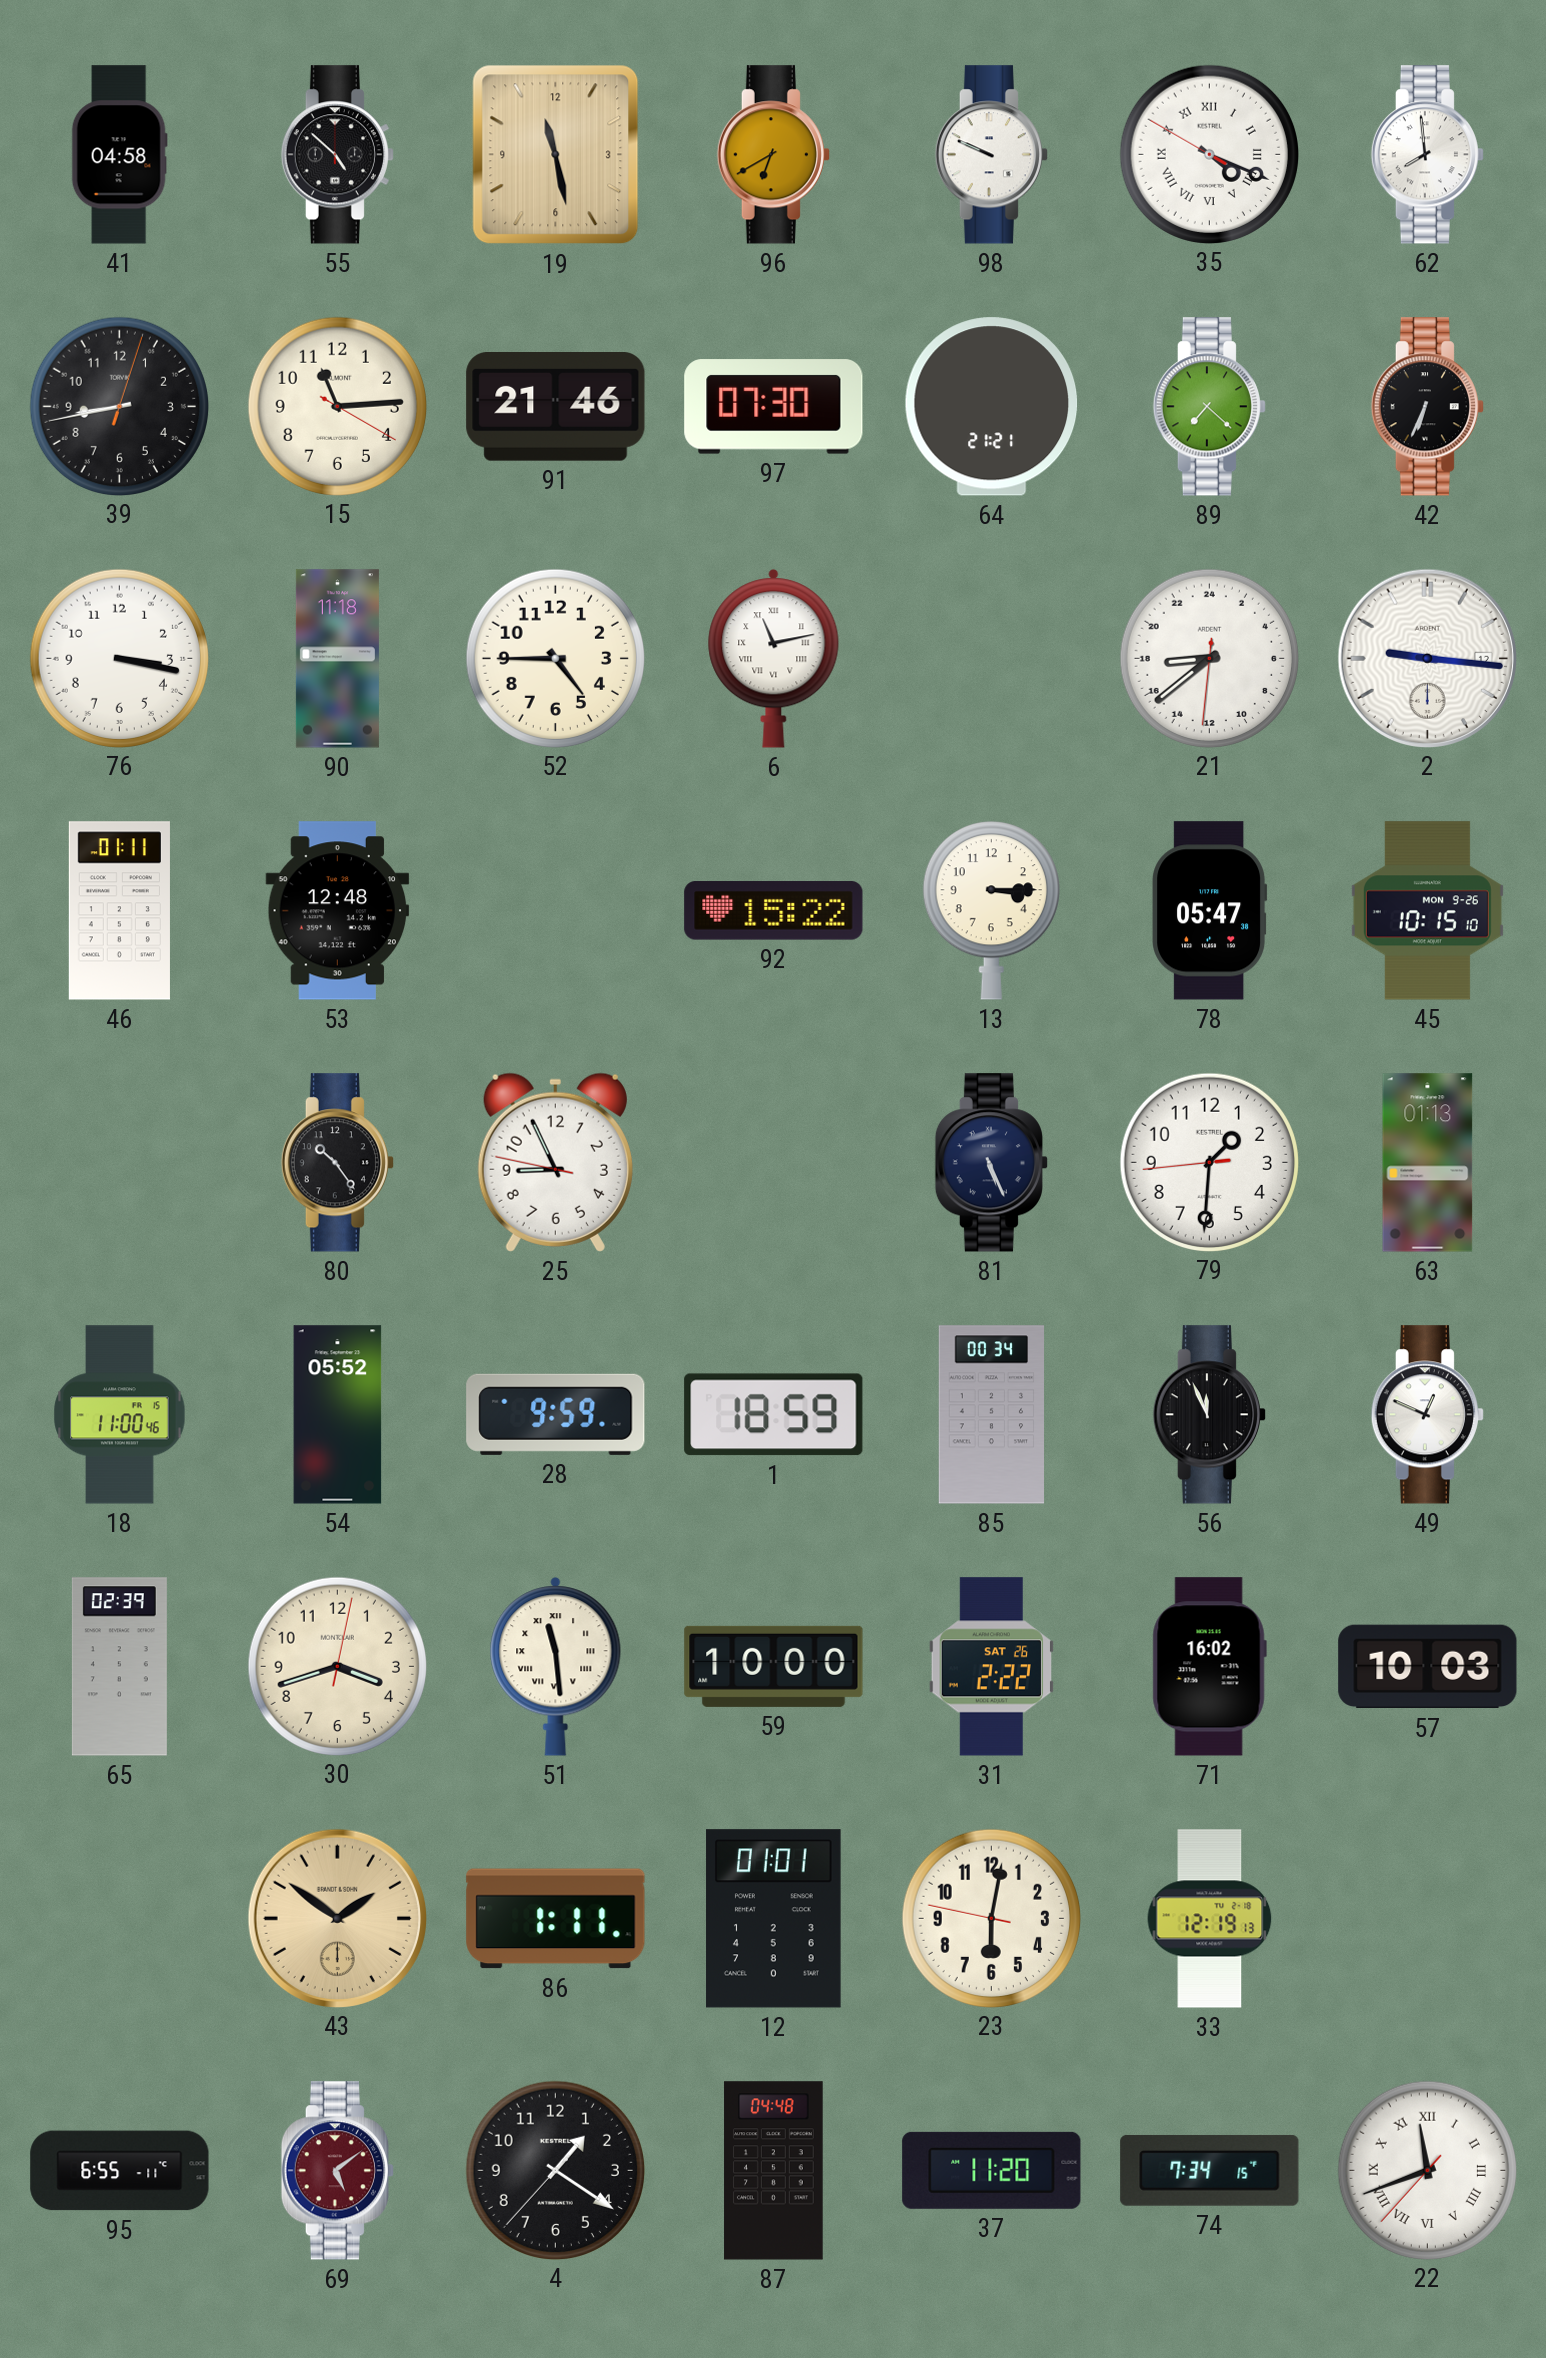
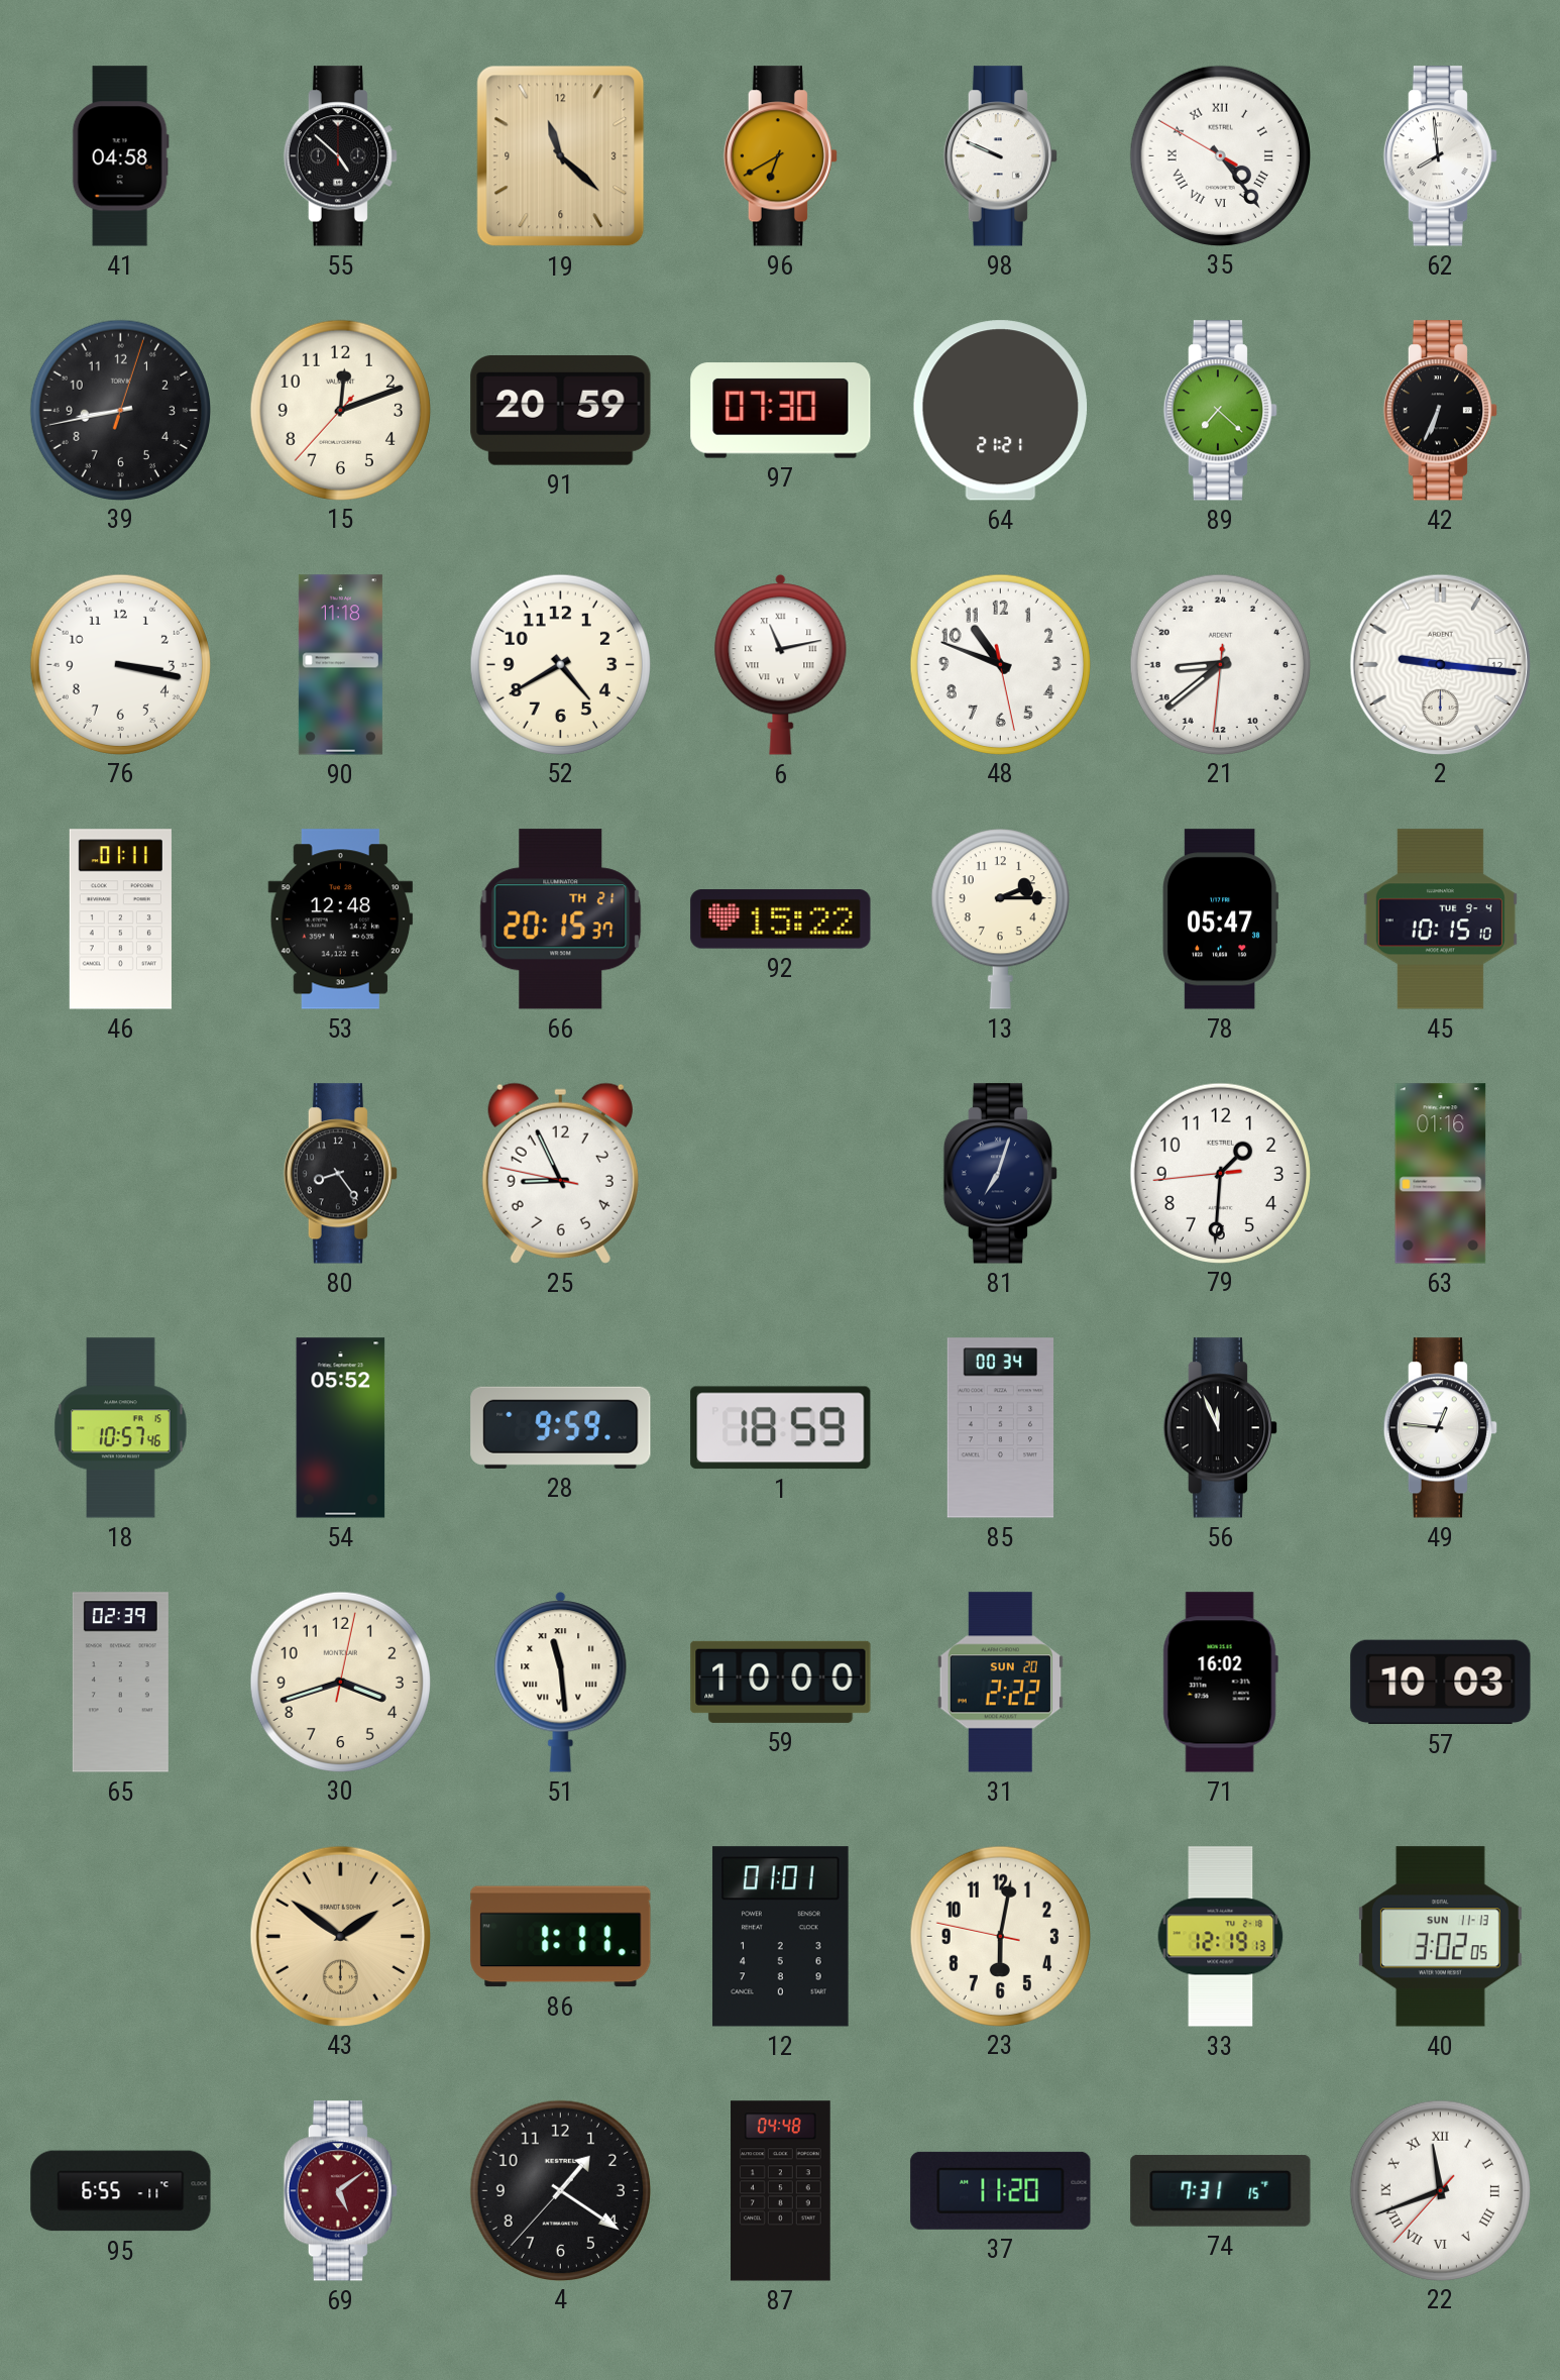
19: 11:28 -> 11:22 (561, 156)
35: 4:18 -> 4:23 (1220, 155)
15: 11:14 -> 12:11 (340, 410)
91: 21:46 -> 20:59 (561, 411)
52: 4:45 -> 4:40 (560, 664)
48: none -> 10:48 (1000, 664)
66: none -> 20:15 (561, 919)
13: 3:15 -> 2:15 (1000, 919)
45 date: MON 9-26 -> TUE 9-4 (1440, 919)
80: 10:24 -> 8:24 (340, 1174)
81: 5:26 -> 7:03 (1000, 1174)
63: 01:13 -> 01:16 (1441, 1174)
18: 11:00 -> 10:57 (121, 1428)
49: 12:49 -> 12:46 (1440, 1428)
31 date: SAT 26 -> SUN 20 (1000, 1683)
40: none -> 3:02 (1440, 1937)
74: 7:34 -> 7:31 (1221, 2190)
